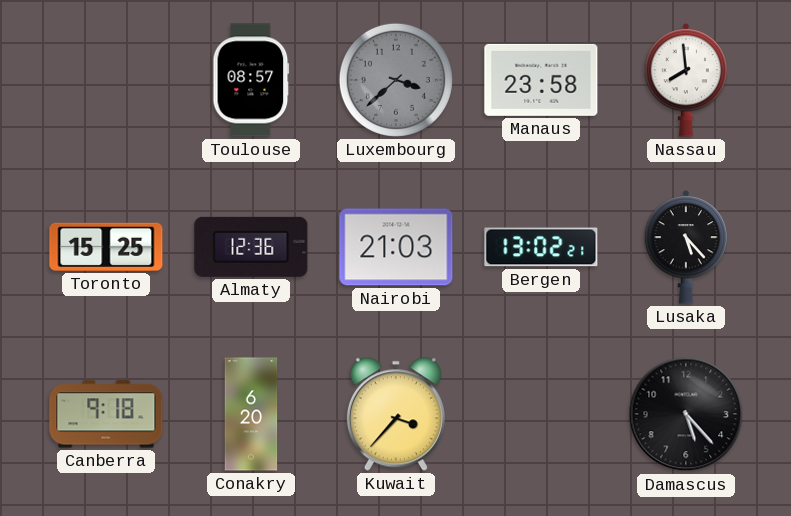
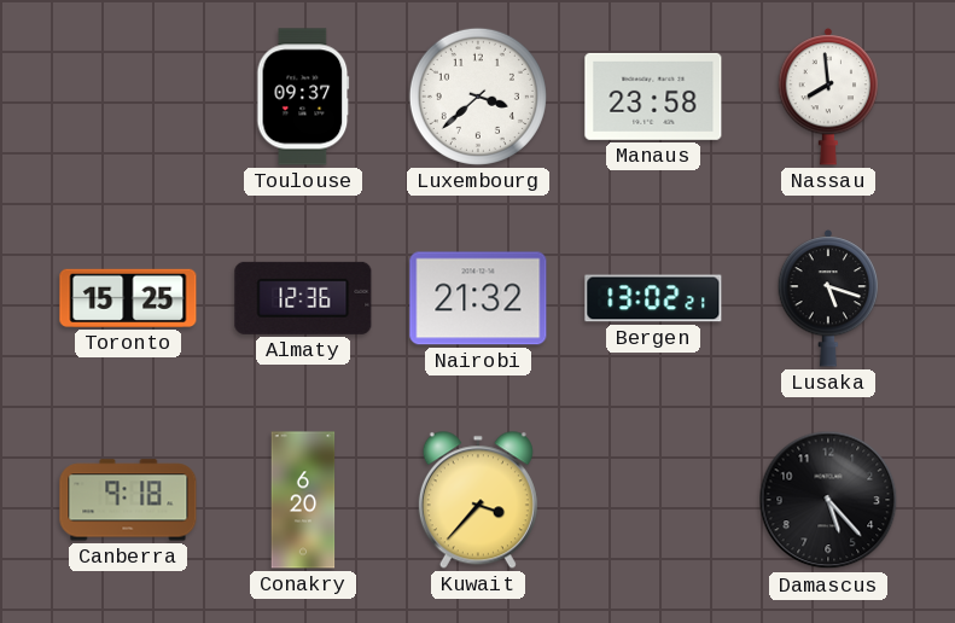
Toulouse: 08:57 -> 09:37 (303, 97)
Luxembourg dial: grey -> white (478, 97)
Nairobi: 21:03 -> 21:32 (478, 298)
Lusaka: 5:23 -> 5:18 (828, 299)
